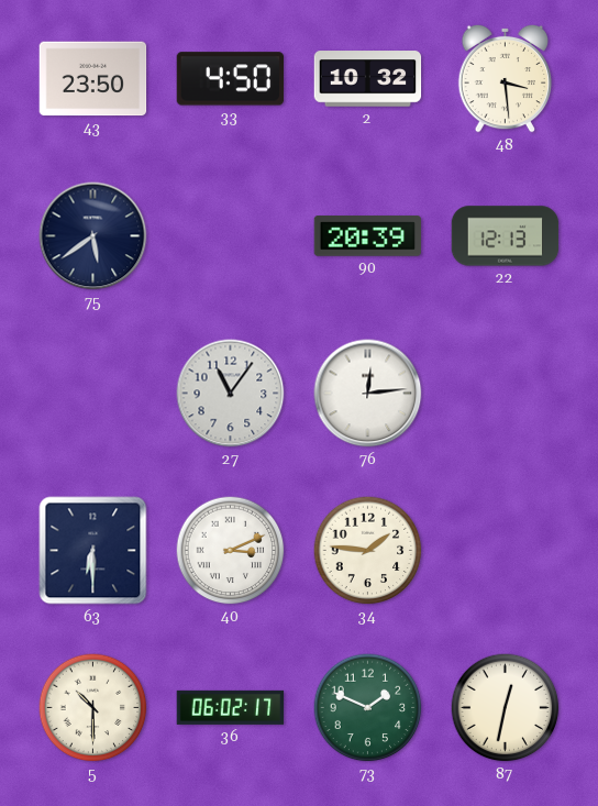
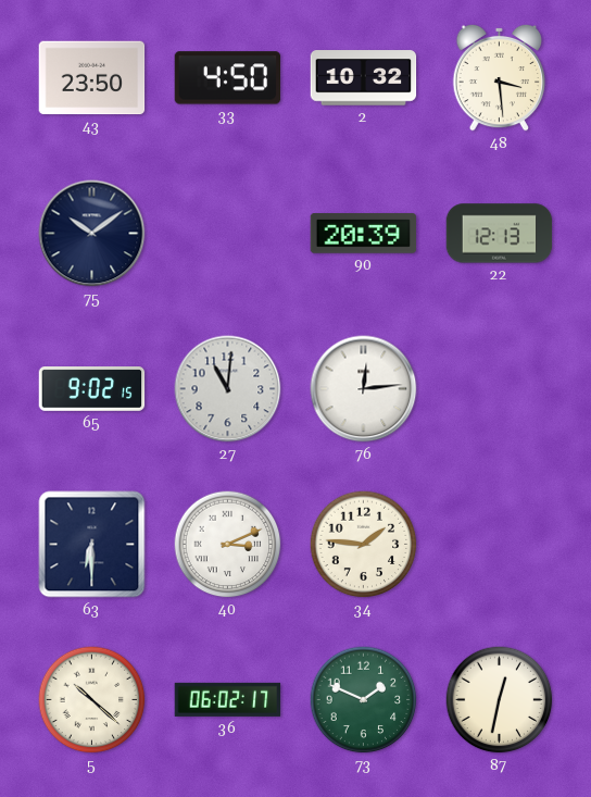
75: 5:39 -> 10:09 (92, 234)
65: none -> 9:02 (92, 389)
27: 11:06 -> 11:01 (228, 389)
5: 10:30 -> 10:22 (92, 700)
